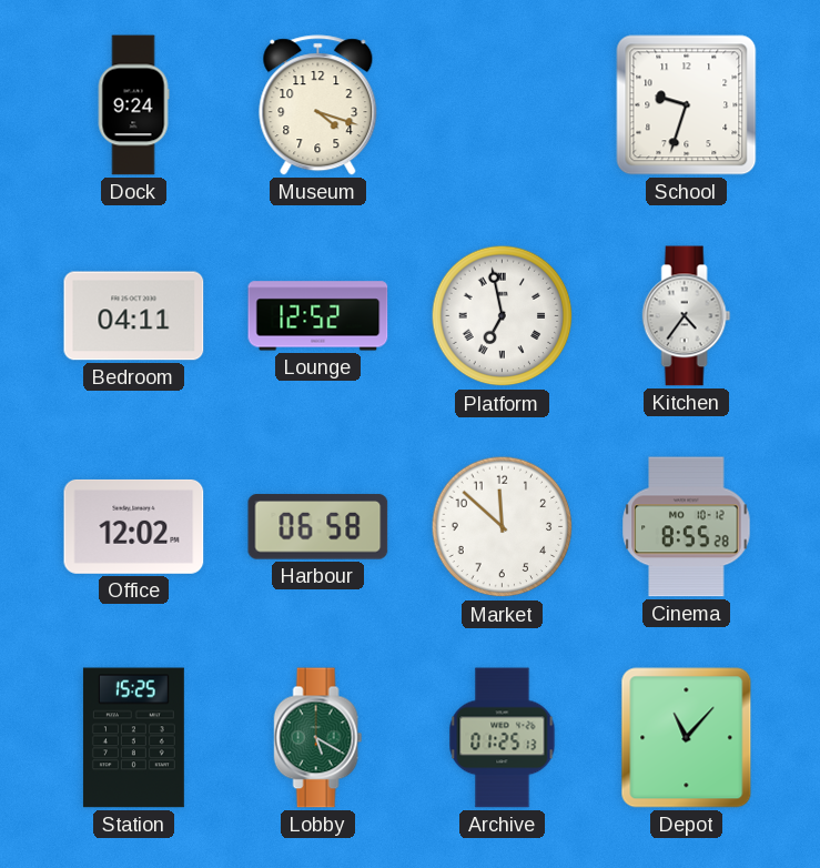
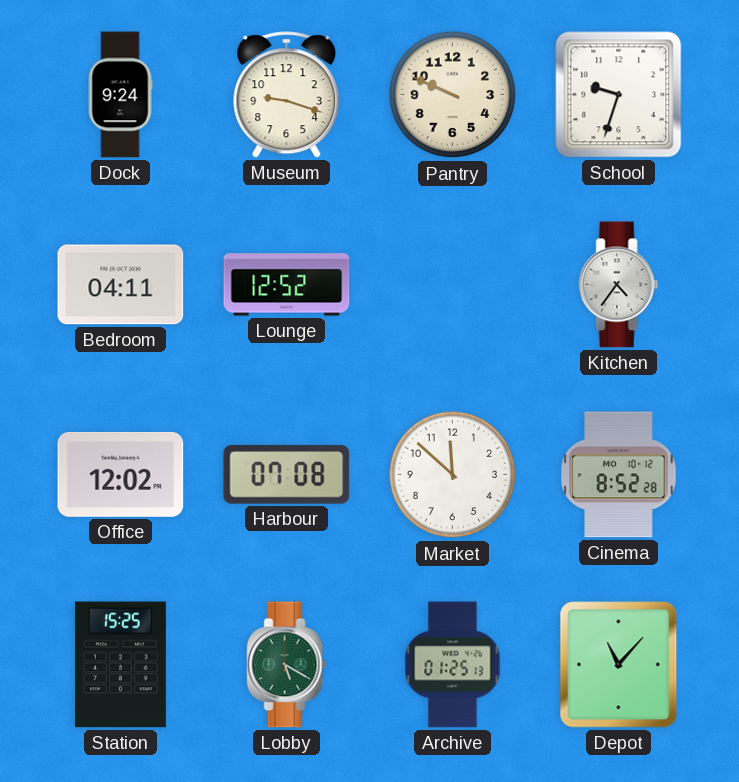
Museum: 4:18 -> 9:18 (287, 95)
Pantry: none -> 9:49 (453, 95)
Platform: 6:58 -> none (503, 316)
Harbour: 06:58 -> 07:08 (287, 475)
Cinema: 8:55 -> 8:52 (619, 475)
